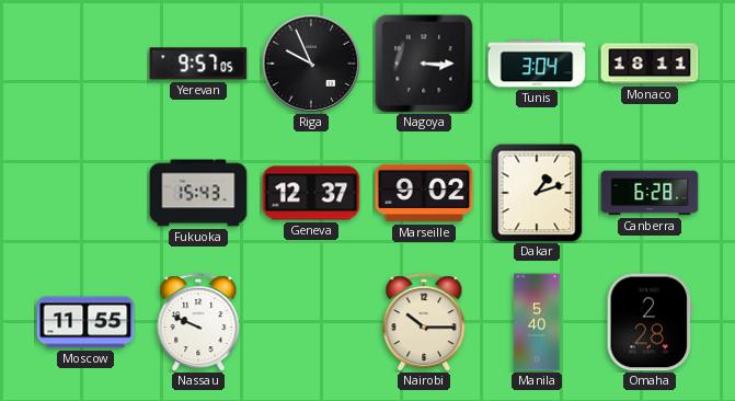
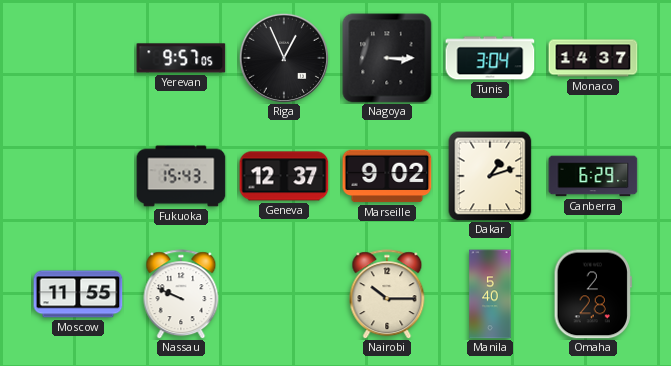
Riga: 9:56 -> 12:56 (284, 58)
Monaco: 18:11 -> 14:37 (593, 58)
Canberra: 6:28 -> 6:29 (593, 176)
